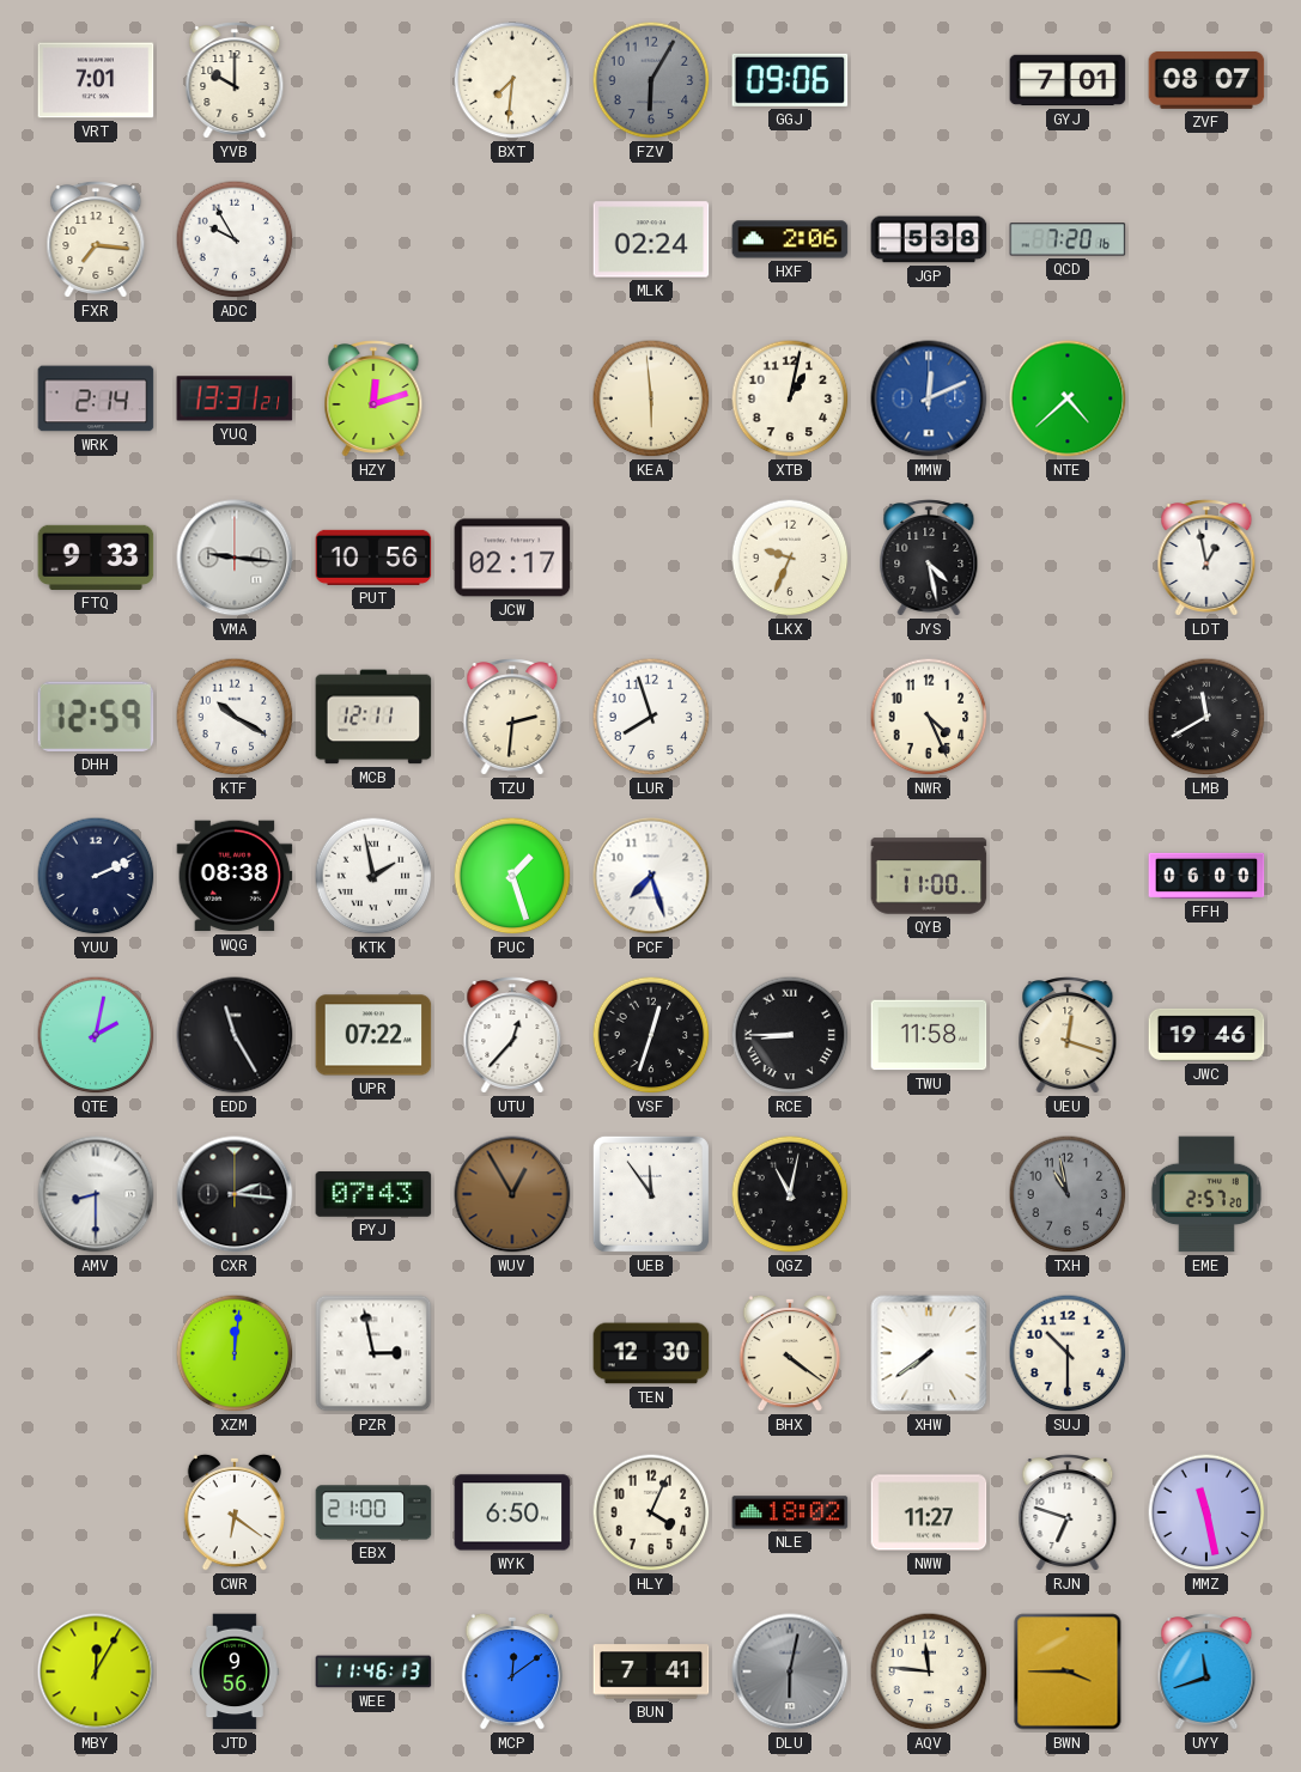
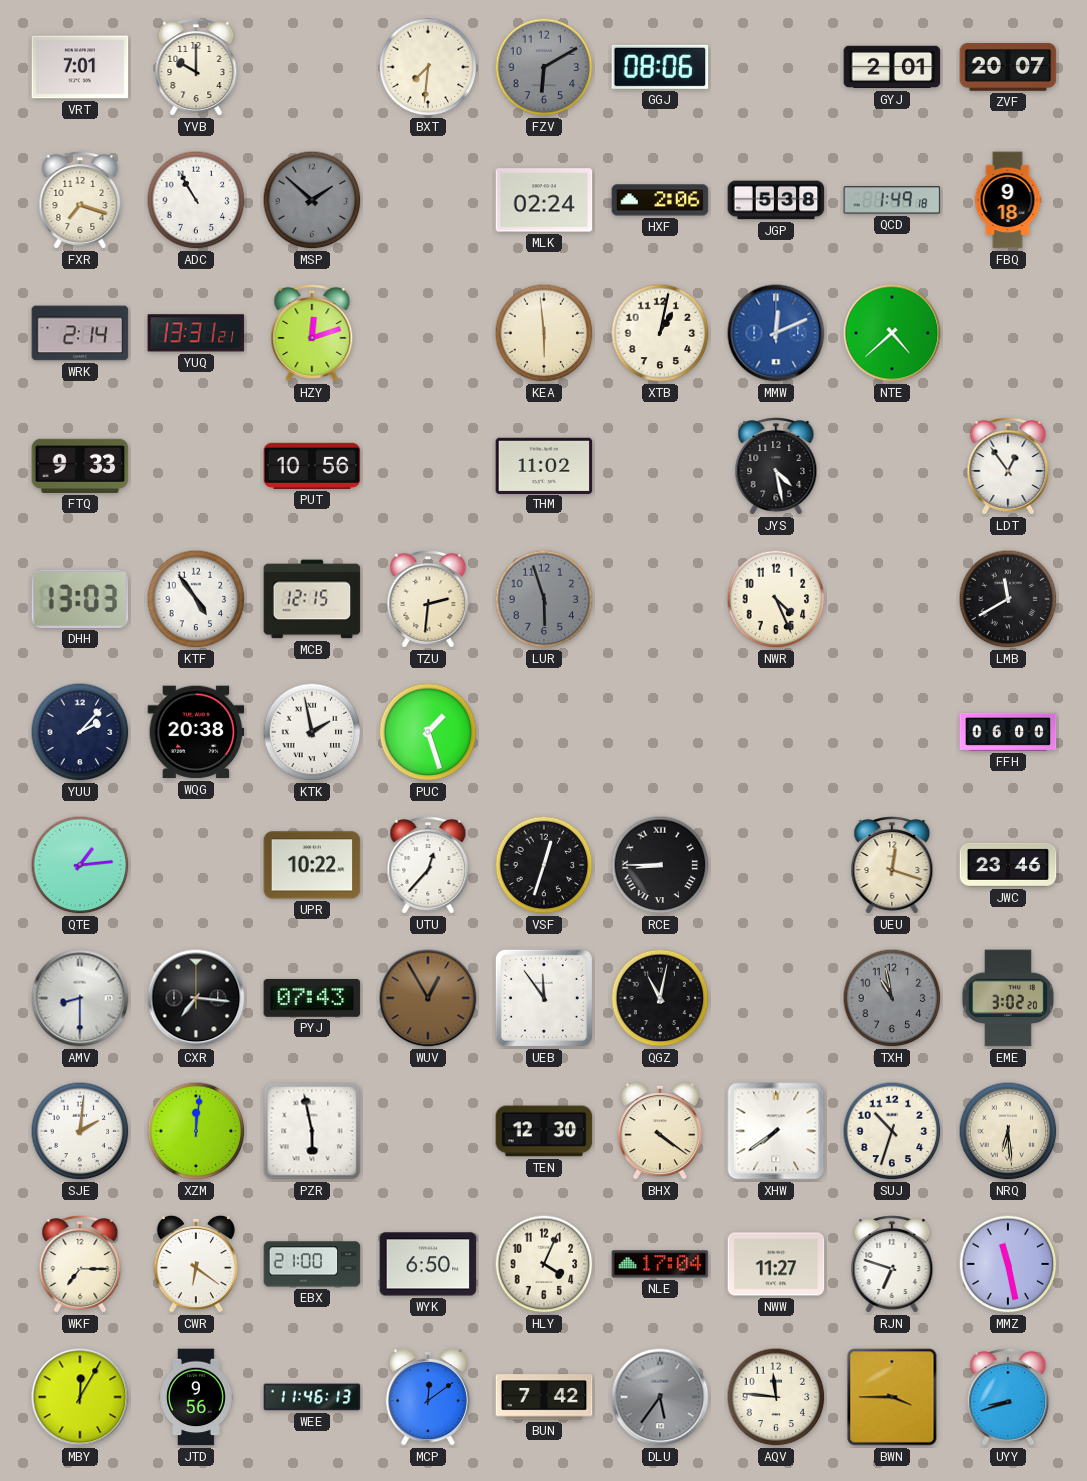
FZV: 6:05 -> 6:10 (544, 67)
GGJ: 09:06 -> 08:06 (660, 67)
GYJ: 7:01 -> 2:01 (892, 67)
ZVF: 08:07 -> 20:07 (1008, 67)
FXR: 7:16 -> 7:18 (80, 200)
ADC: 9:55 -> 10:55 (196, 200)
MSP: none -> 1:52 (312, 200)
QCD: 7:20 -> 1:49 (892, 200)
FBQ: none -> 9:18 (1008, 200)
VMA: 9:16 -> none (235, 558)
JCW: 02:17 -> none (512, 558)
THM: none -> 11:02 (544, 465)
LKX: 9:34 -> none (790, 558)
LDT: 12:58 -> 12:54 (1008, 466)
DHH: 12:59 -> 13:03 (80, 599)
KTF: 10:20 -> 4:54 (196, 599)
MCB: 12:11 -> 12:15 (312, 599)
LUR: 7:57 -> 5:57 (544, 599)
LUR dial: white -> grey (544, 599)
YUU: 2:11 -> 2:07 (80, 732)
WQG: 08:38 -> 20:38 (196, 732)
PCF: 7:27 -> none (651, 876)
QYB: 11:00 -> none (929, 876)
QTE: 2:02 -> 1:14 (80, 865)
EDD: 11:25 -> none (235, 1035)
UPR: 07:22 -> 10:22 (312, 865)
TWU: 11:58 -> none (929, 1035)
JWC: 19:46 -> 23:46 (1008, 865)
CXR: 2:16 -> 7:16 (196, 998)
EME: 2:57 -> 3:02 (1008, 998)
SJE: none -> 2:01 (80, 1131)
PZR: 2:58 -> 5:58 (312, 1131)
SUJ: 10:30 -> 10:33 (892, 1131)
NRQ: none -> 6:29 (1008, 1131)
WKF: none -> 7:15 (80, 1264)
NLE: 18:02 -> 17:04 (660, 1264)
BUN: 7:41 -> 7:42 (544, 1397)
DLU: 6:02 -> 5:36 (660, 1397)
UYY: 11:42 -> 8:42 (1008, 1397)
